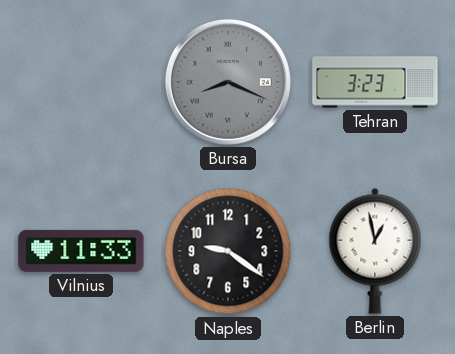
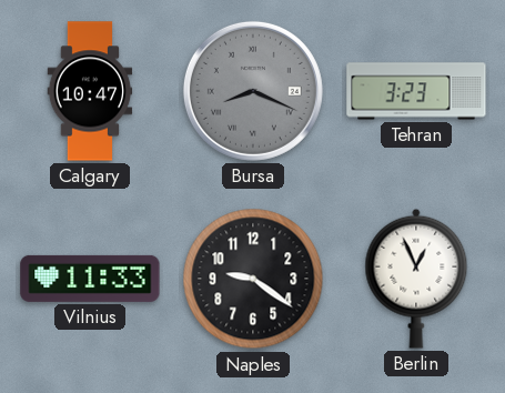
Calgary: none -> 10:47 (90, 91)
Berlin: 12:58 -> 12:56 (416, 279)
